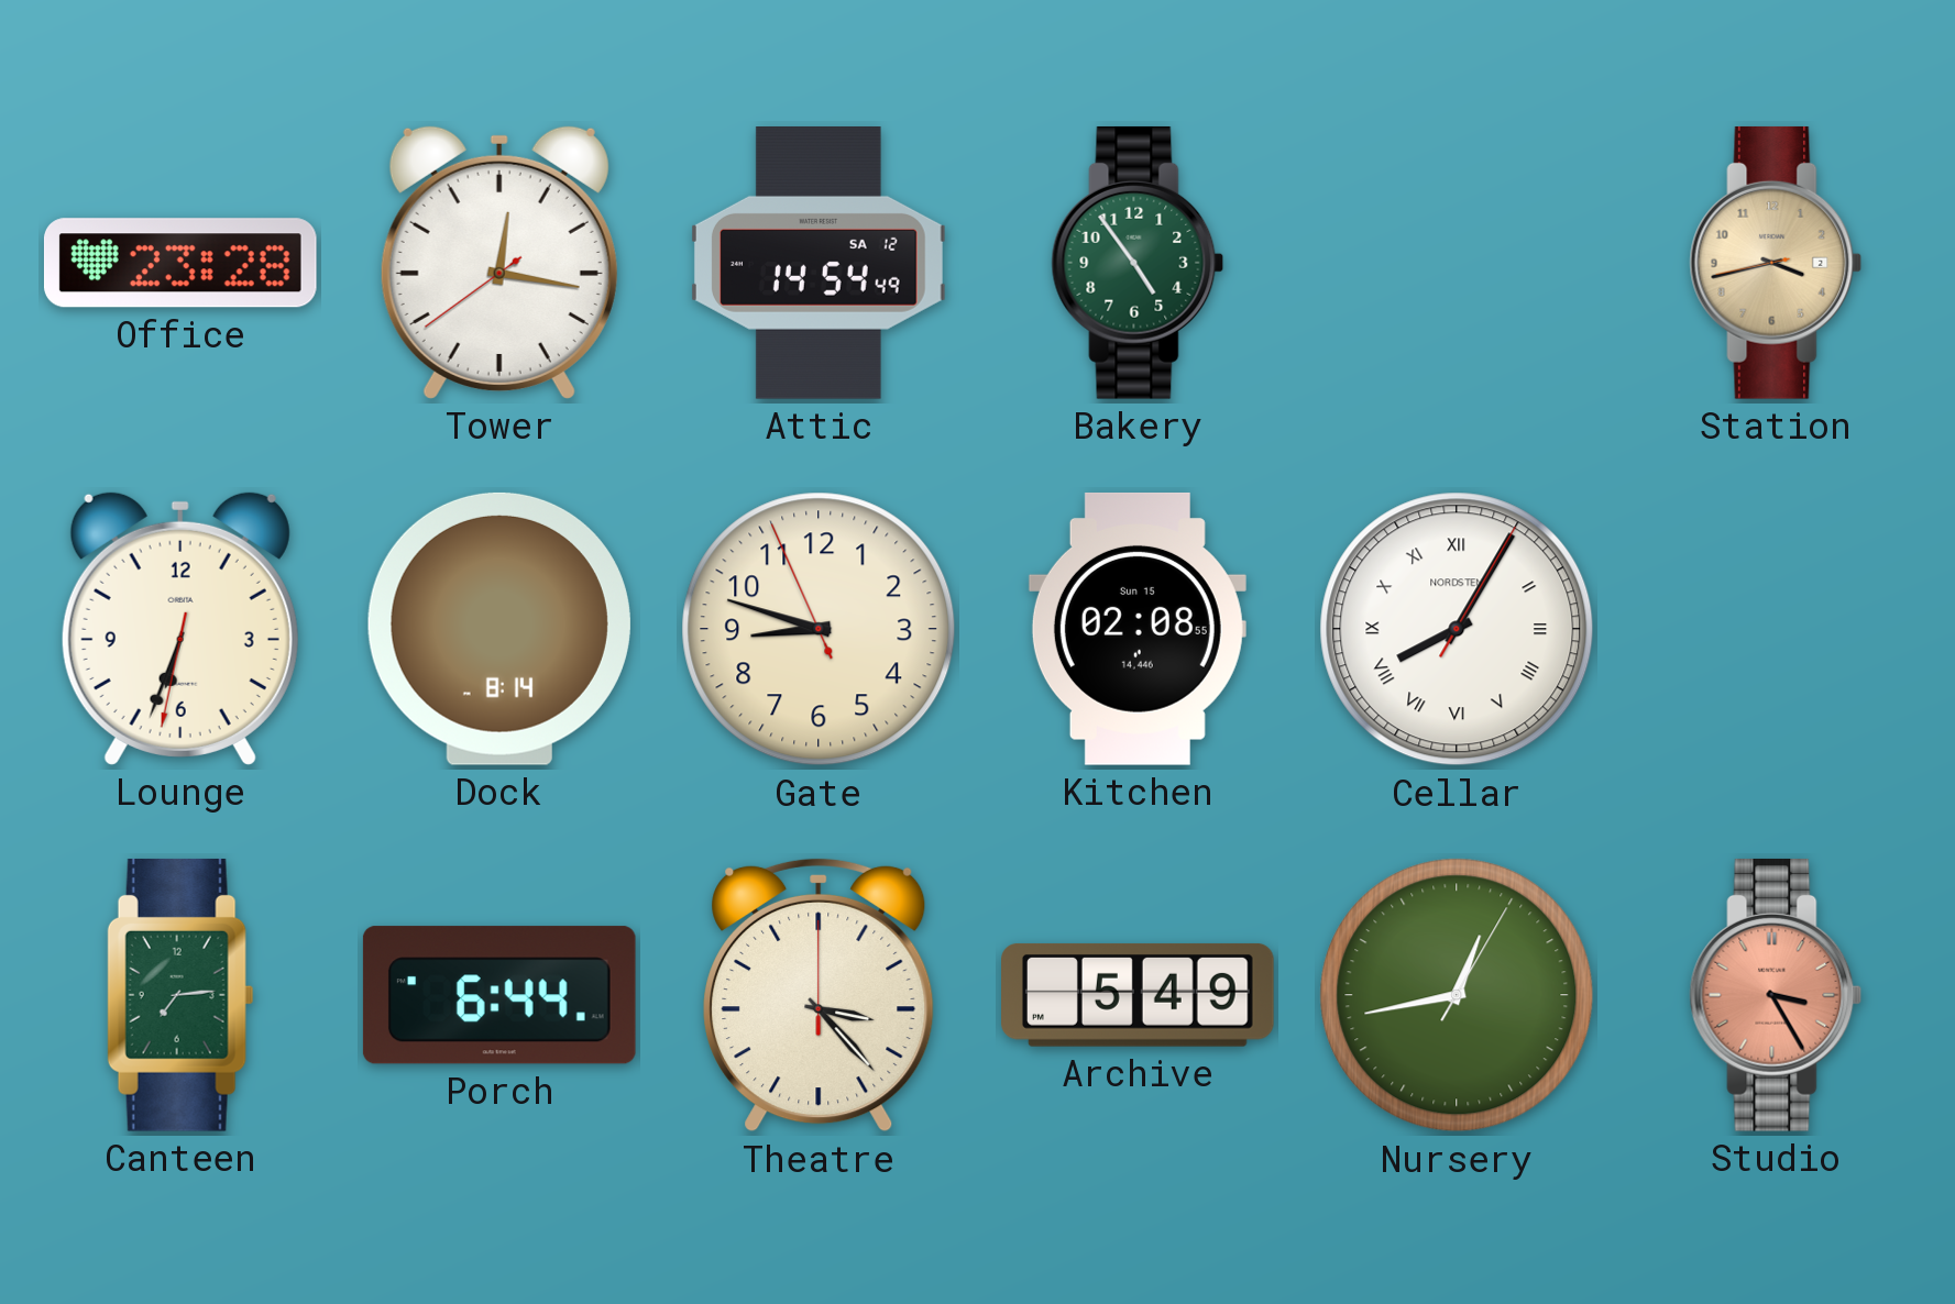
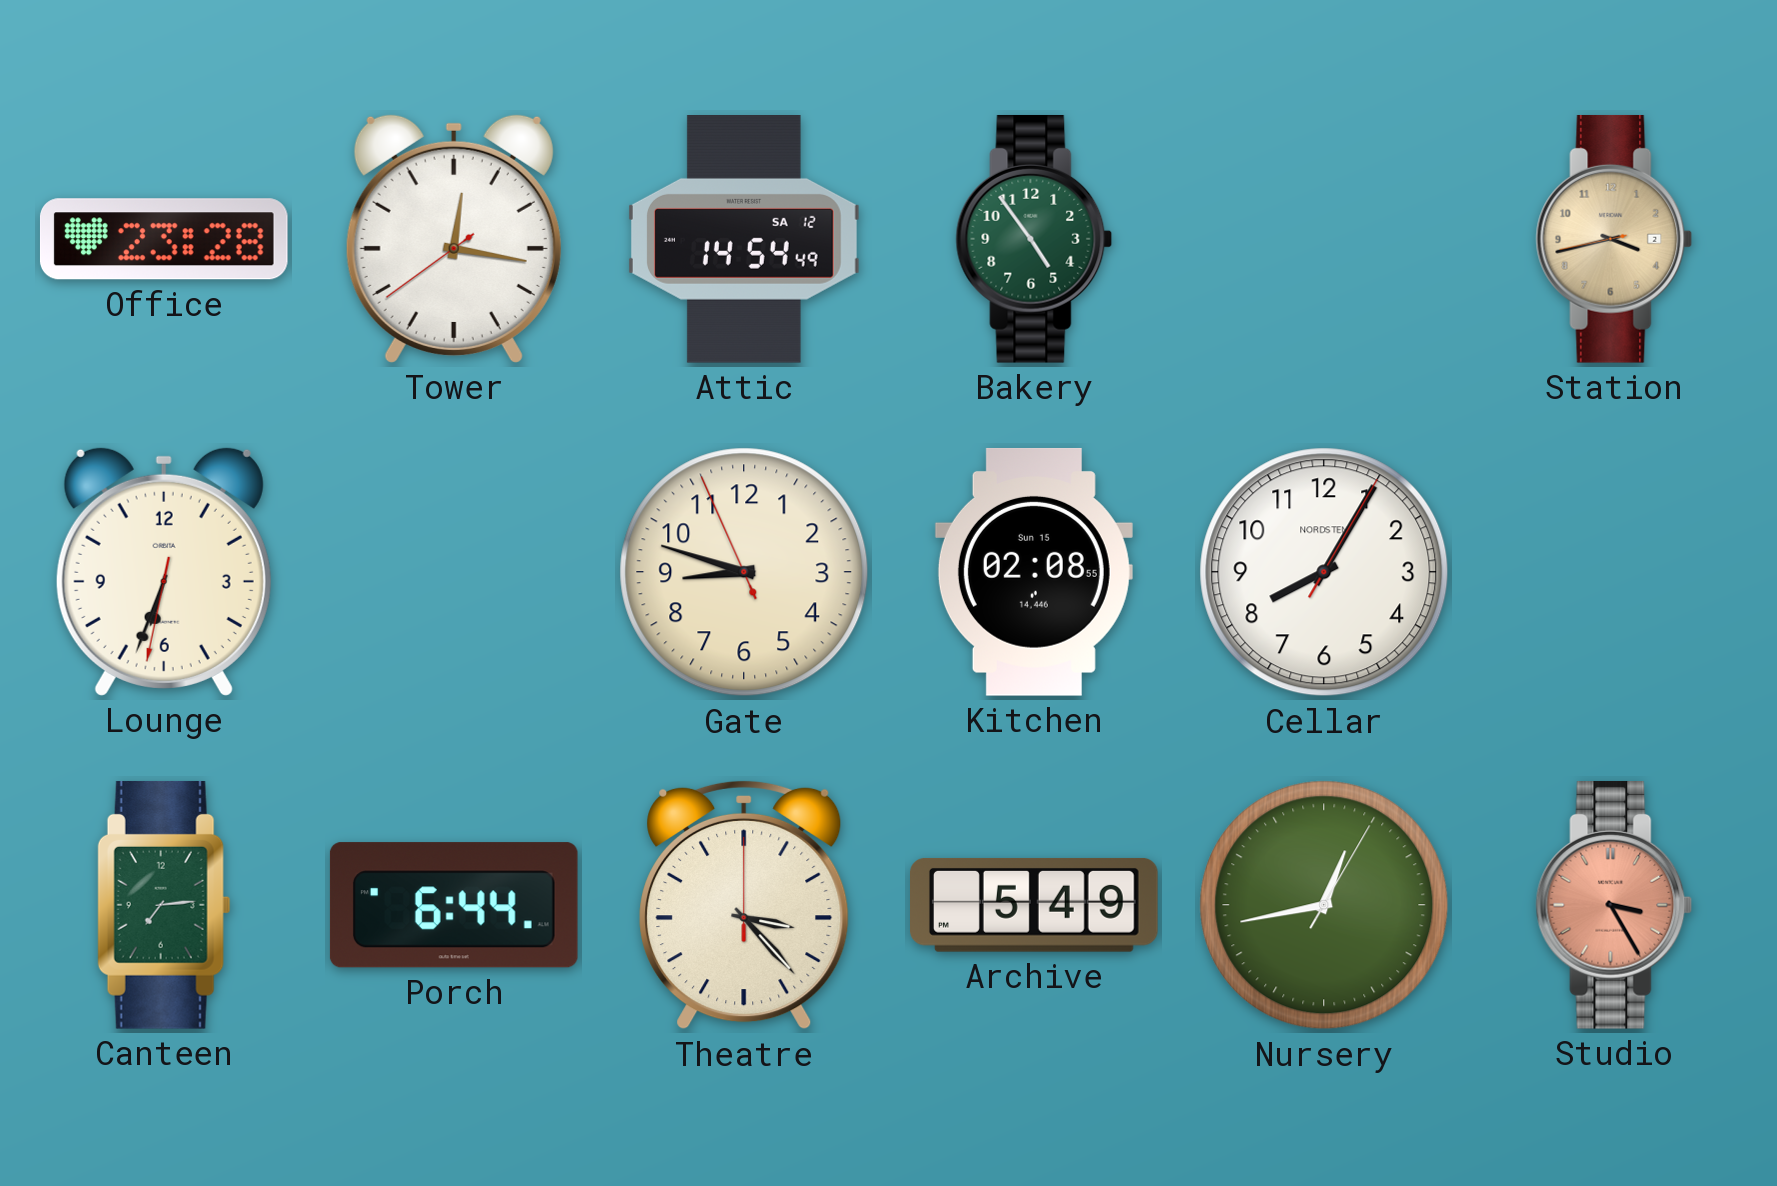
Dock: 8:14 -> none (499, 629)
Cellar numerals: Roman -> Arabic (1324, 572)
